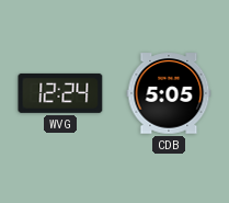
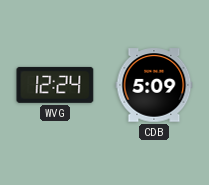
CDB: 5:05 -> 5:09 (154, 85)
